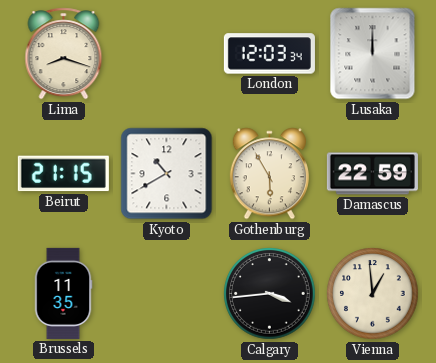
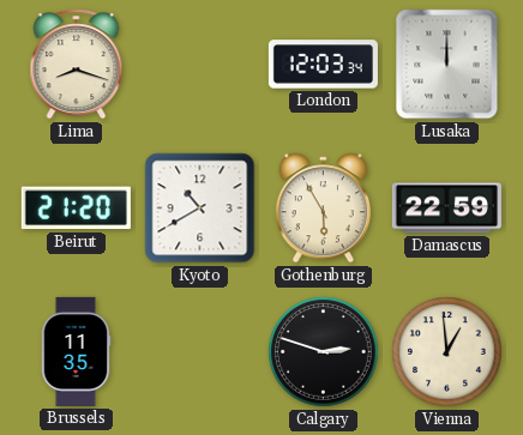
Beirut: 21:15 -> 21:20 (76, 209)
Calgary: 3:44 -> 2:48 (324, 352)
